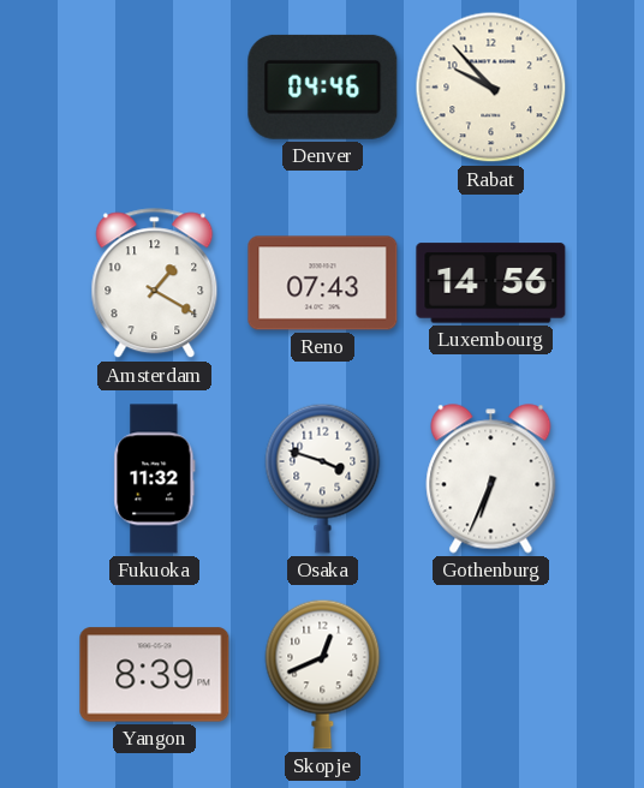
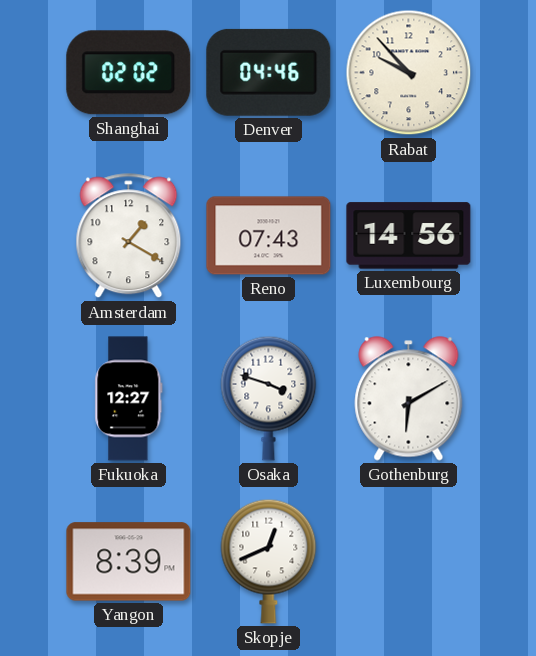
Shanghai: none -> 02:02 (129, 73)
Fukuoka: 11:32 -> 12:27 (129, 399)
Gothenburg: 6:34 -> 6:10 (409, 399)
